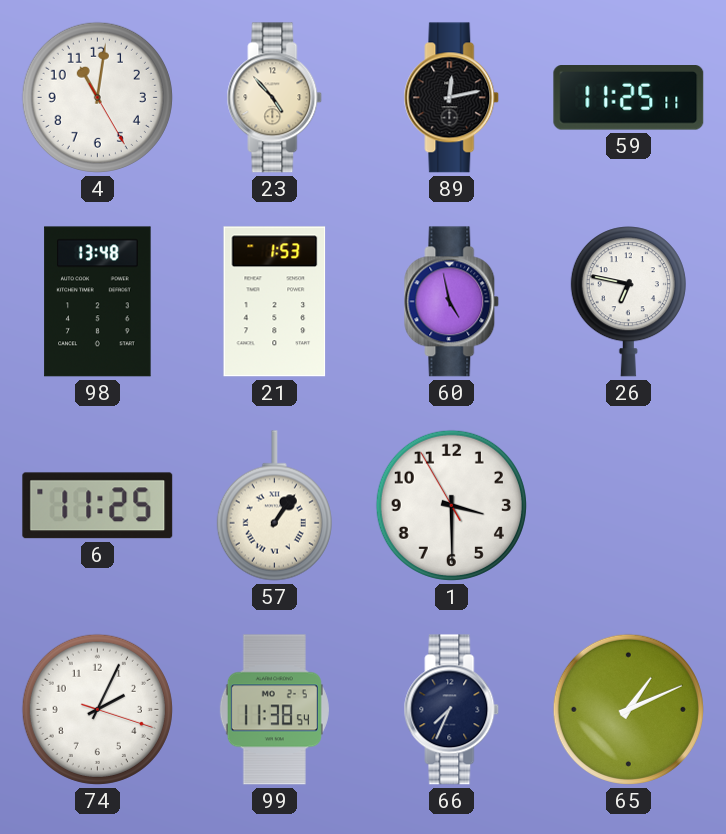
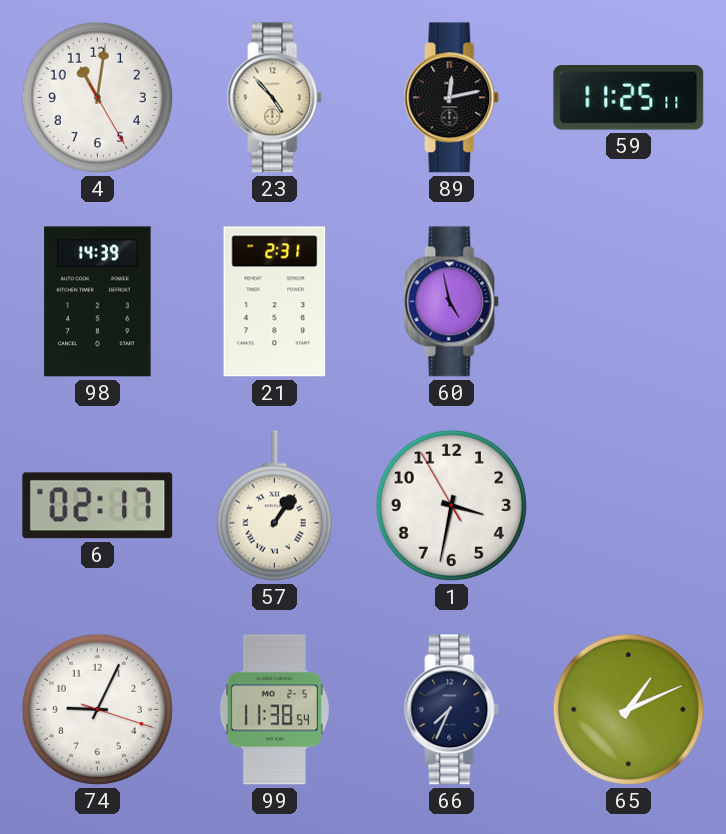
98: 13:48 -> 14:39 (98, 302)
21: 1:53 -> 2:31 (275, 302)
26: 6:47 -> none (628, 302)
6: 11:25 -> 02:17 (98, 506)
1: 3:29 -> 3:31 (451, 505)
74: 2:04 -> 9:04 (97, 709)
